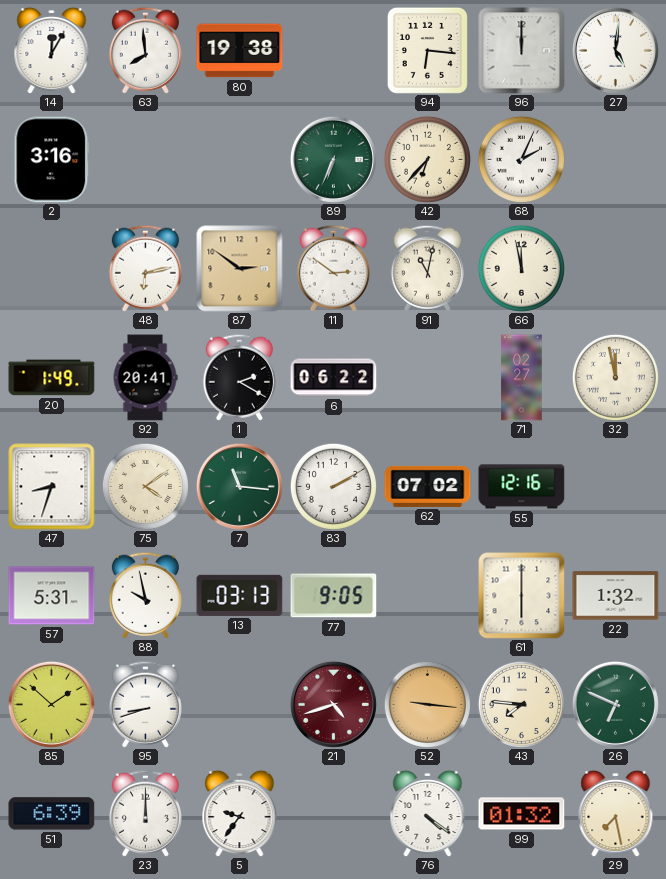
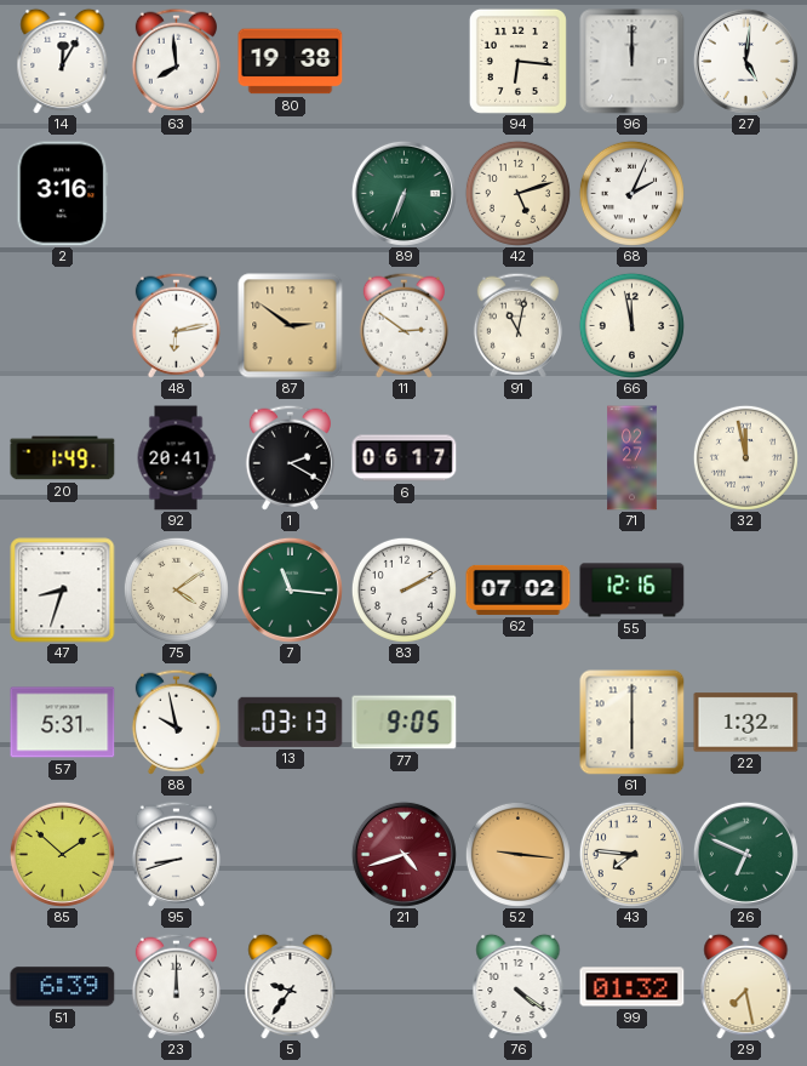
42: 6:37 -> 5:12 (517, 193)
6: 06:22 -> 06:17 (405, 458)
